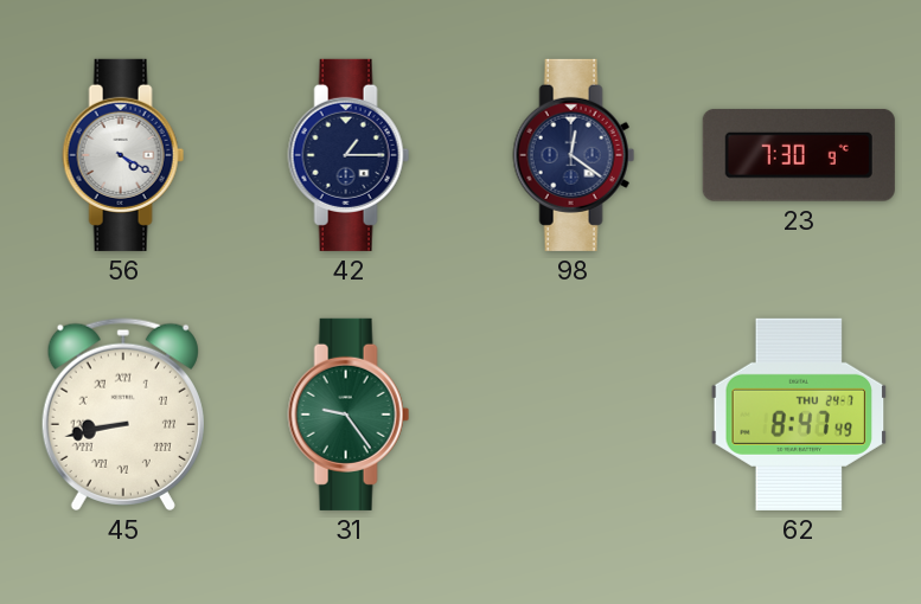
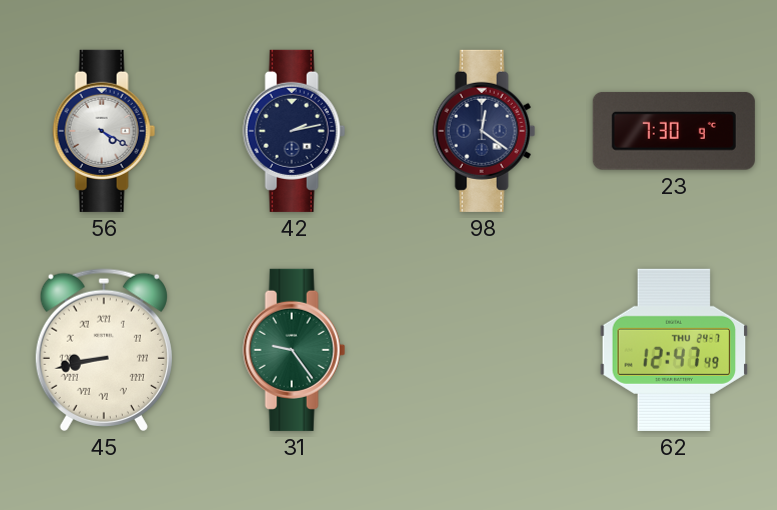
42: 1:15 -> 2:13 (294, 131)
62: 8:47 -> 12:47 (674, 350)
